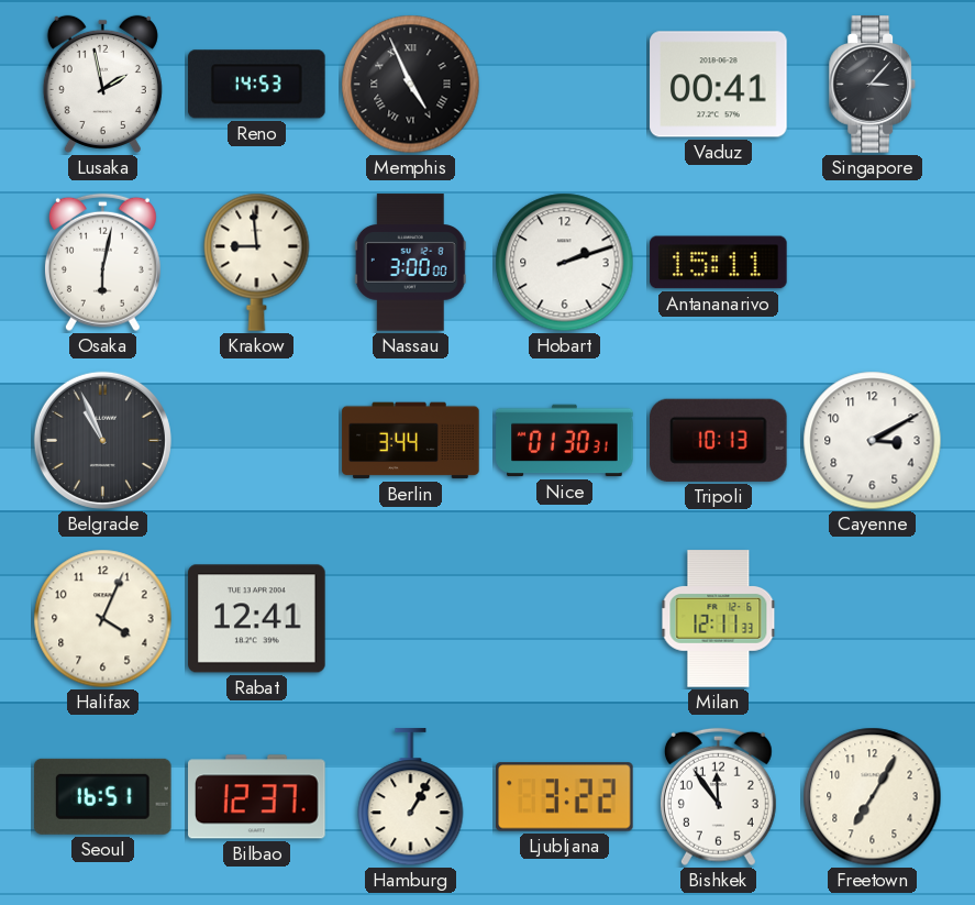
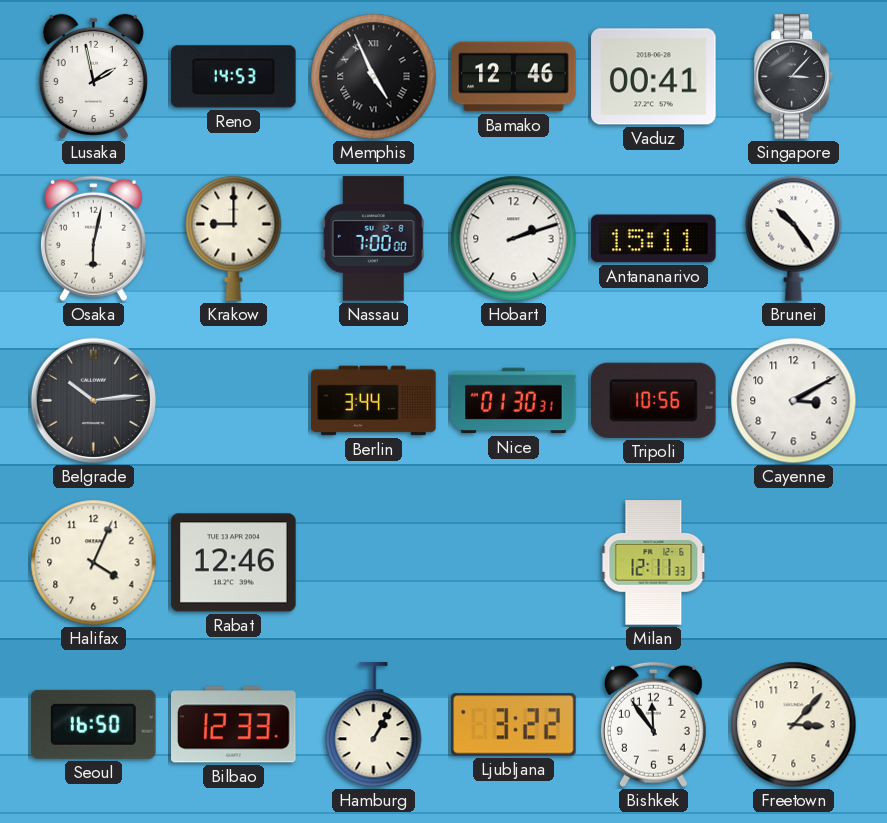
Bamako: none -> 12:46 (514, 77)
Krakow: 8:59 -> 9:00 (234, 238)
Nassau: 3:00 -> 7:00 (373, 239)
Brunei: none -> 10:24 (794, 238)
Belgrade: 10:56 -> 10:14 (93, 400)
Tripoli: 10:13 -> 10:56 (654, 400)
Rabat: 12:41 -> 12:46 (234, 563)
Seoul: 16:51 -> 16:50 (94, 724)
Bilbao: 12:37 -> 12:33 (234, 725)
Freetown: 7:05 -> 3:07 (794, 725)
